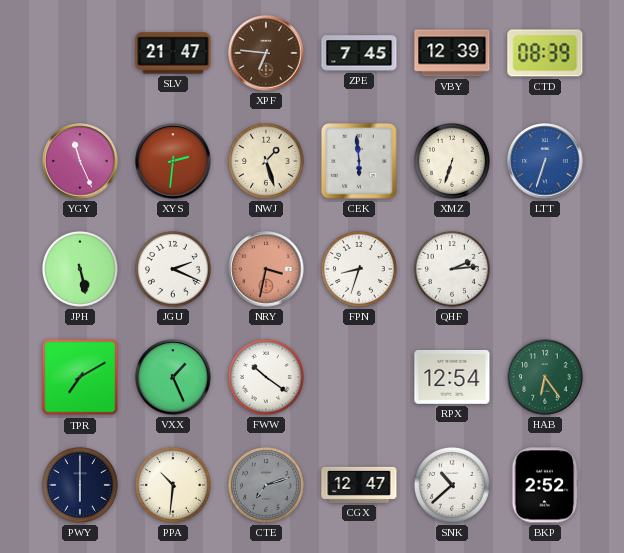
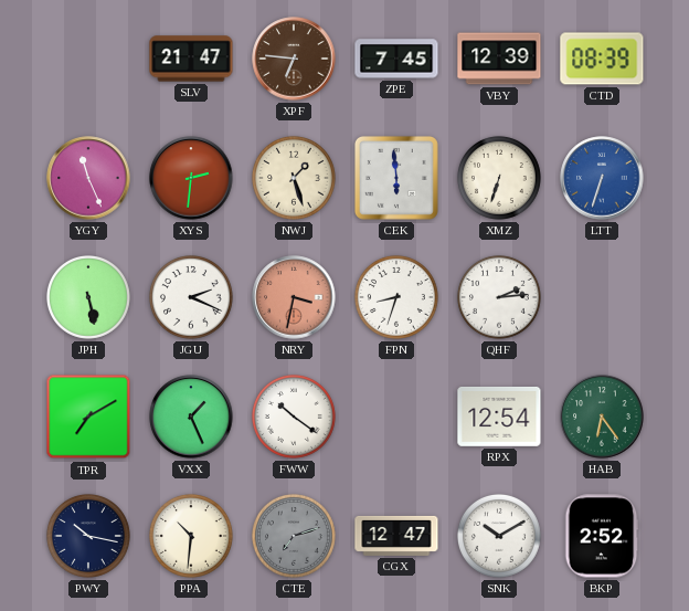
PWY: 6:00 -> 10:17 (88, 536)
SNK: 10:38 -> 10:10 (499, 536)
